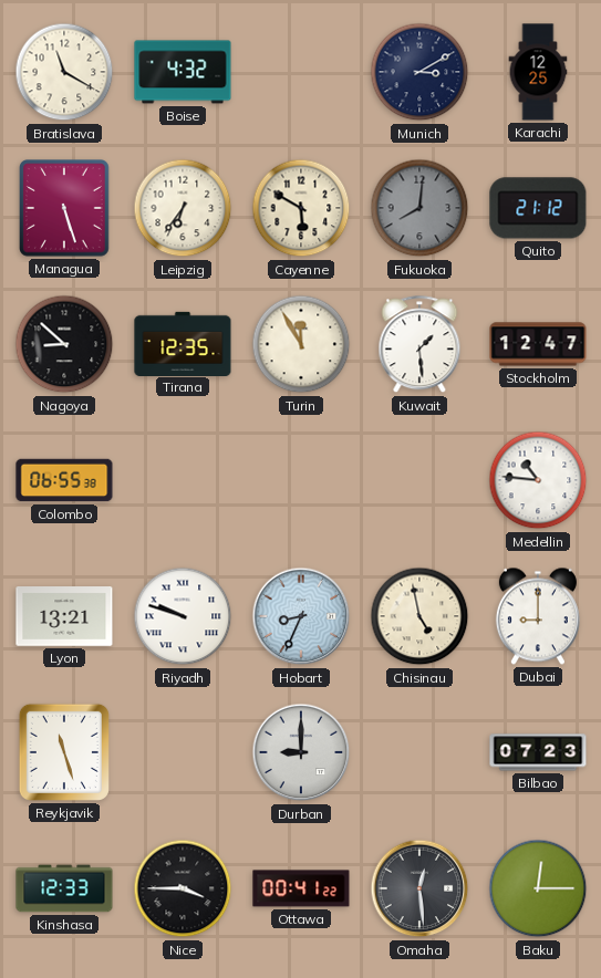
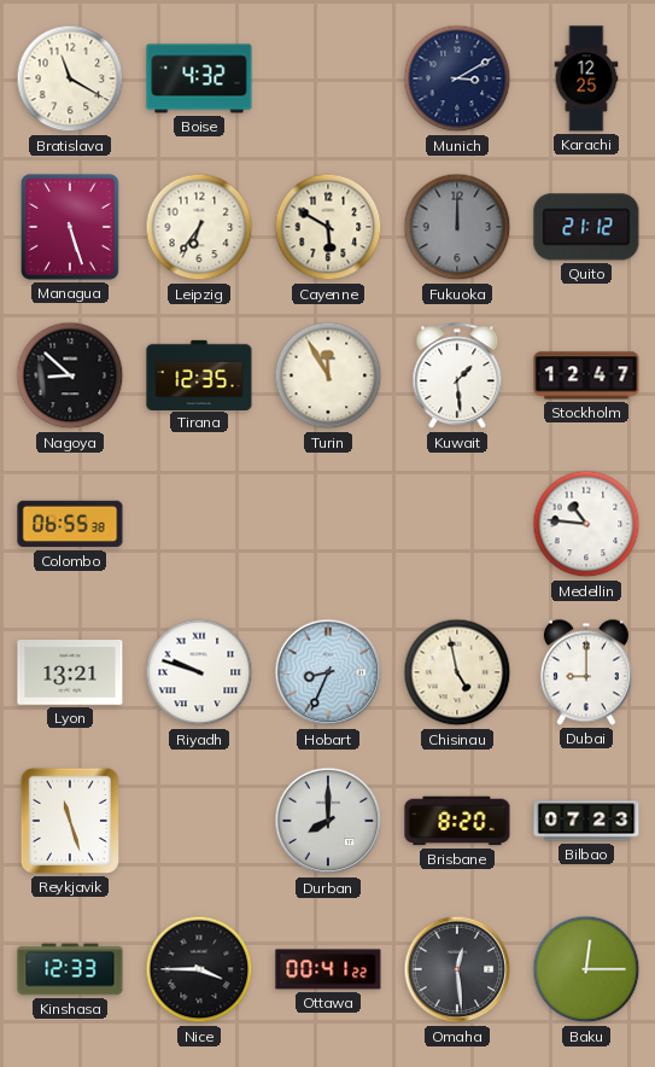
Fukuoka: 8:01 -> 12:00 (457, 227)
Durban: 9:00 -> 8:00 (328, 821)
Brisbane: none -> 8:20 (457, 821)
